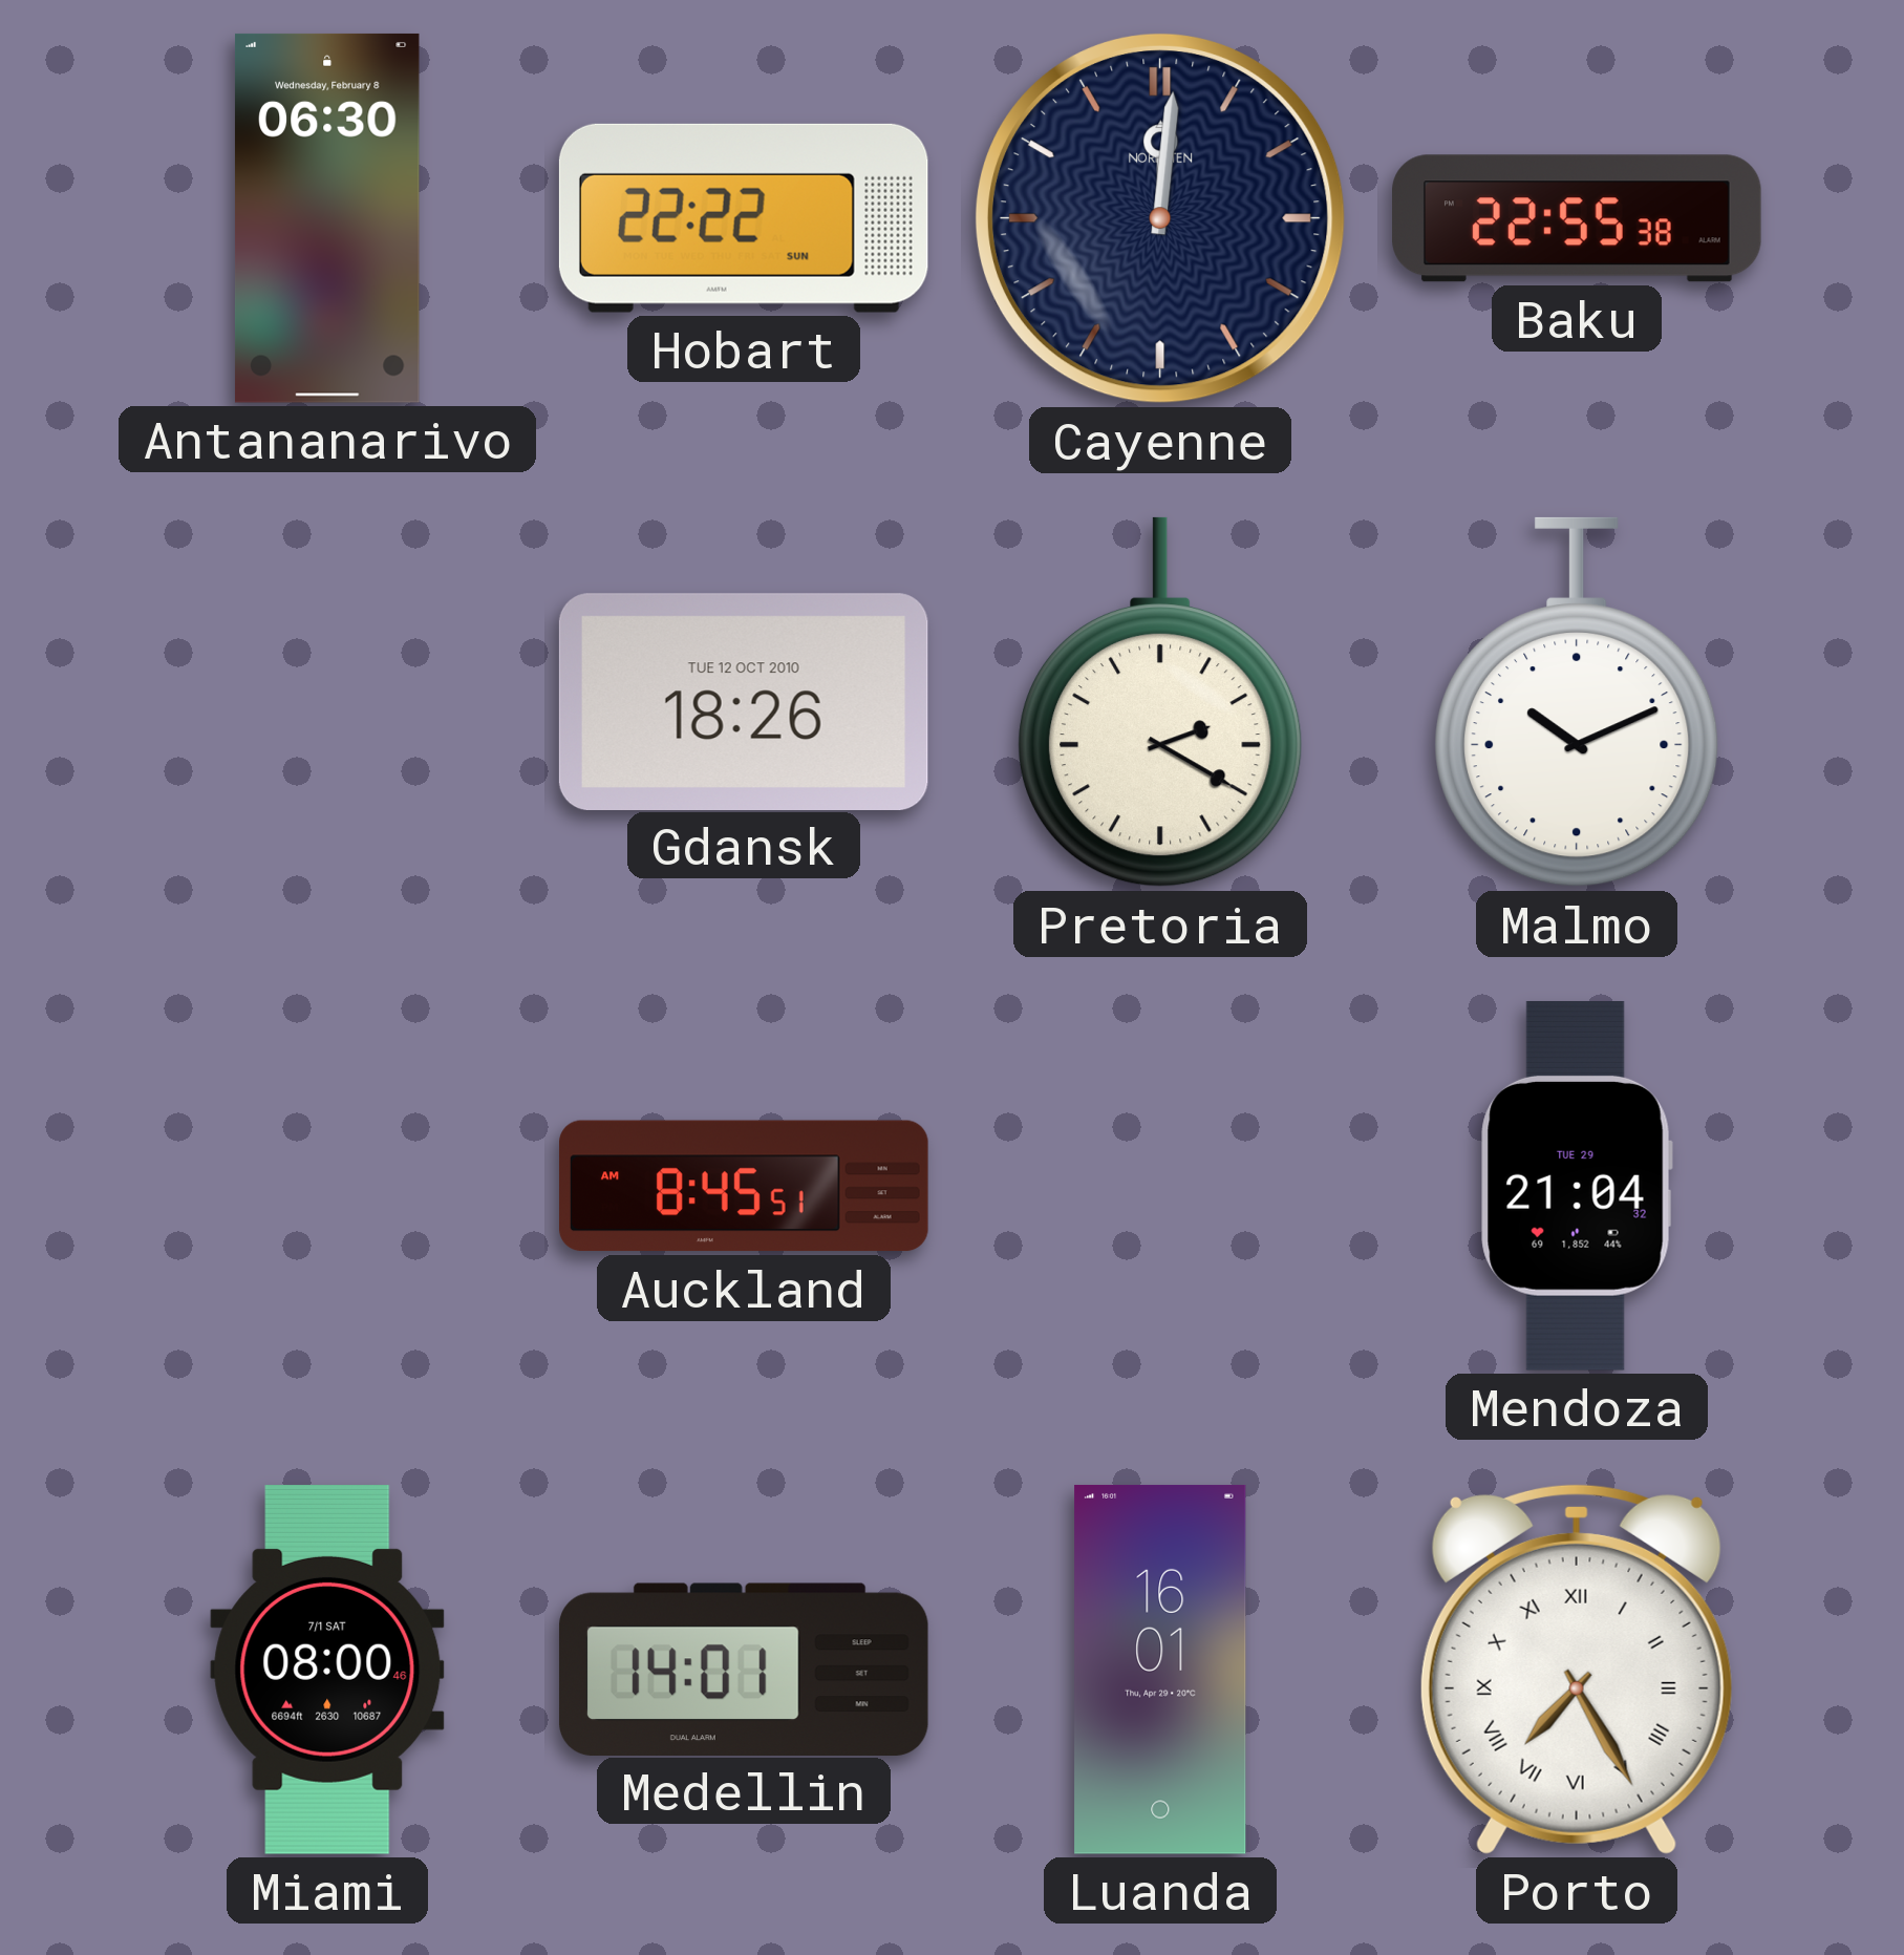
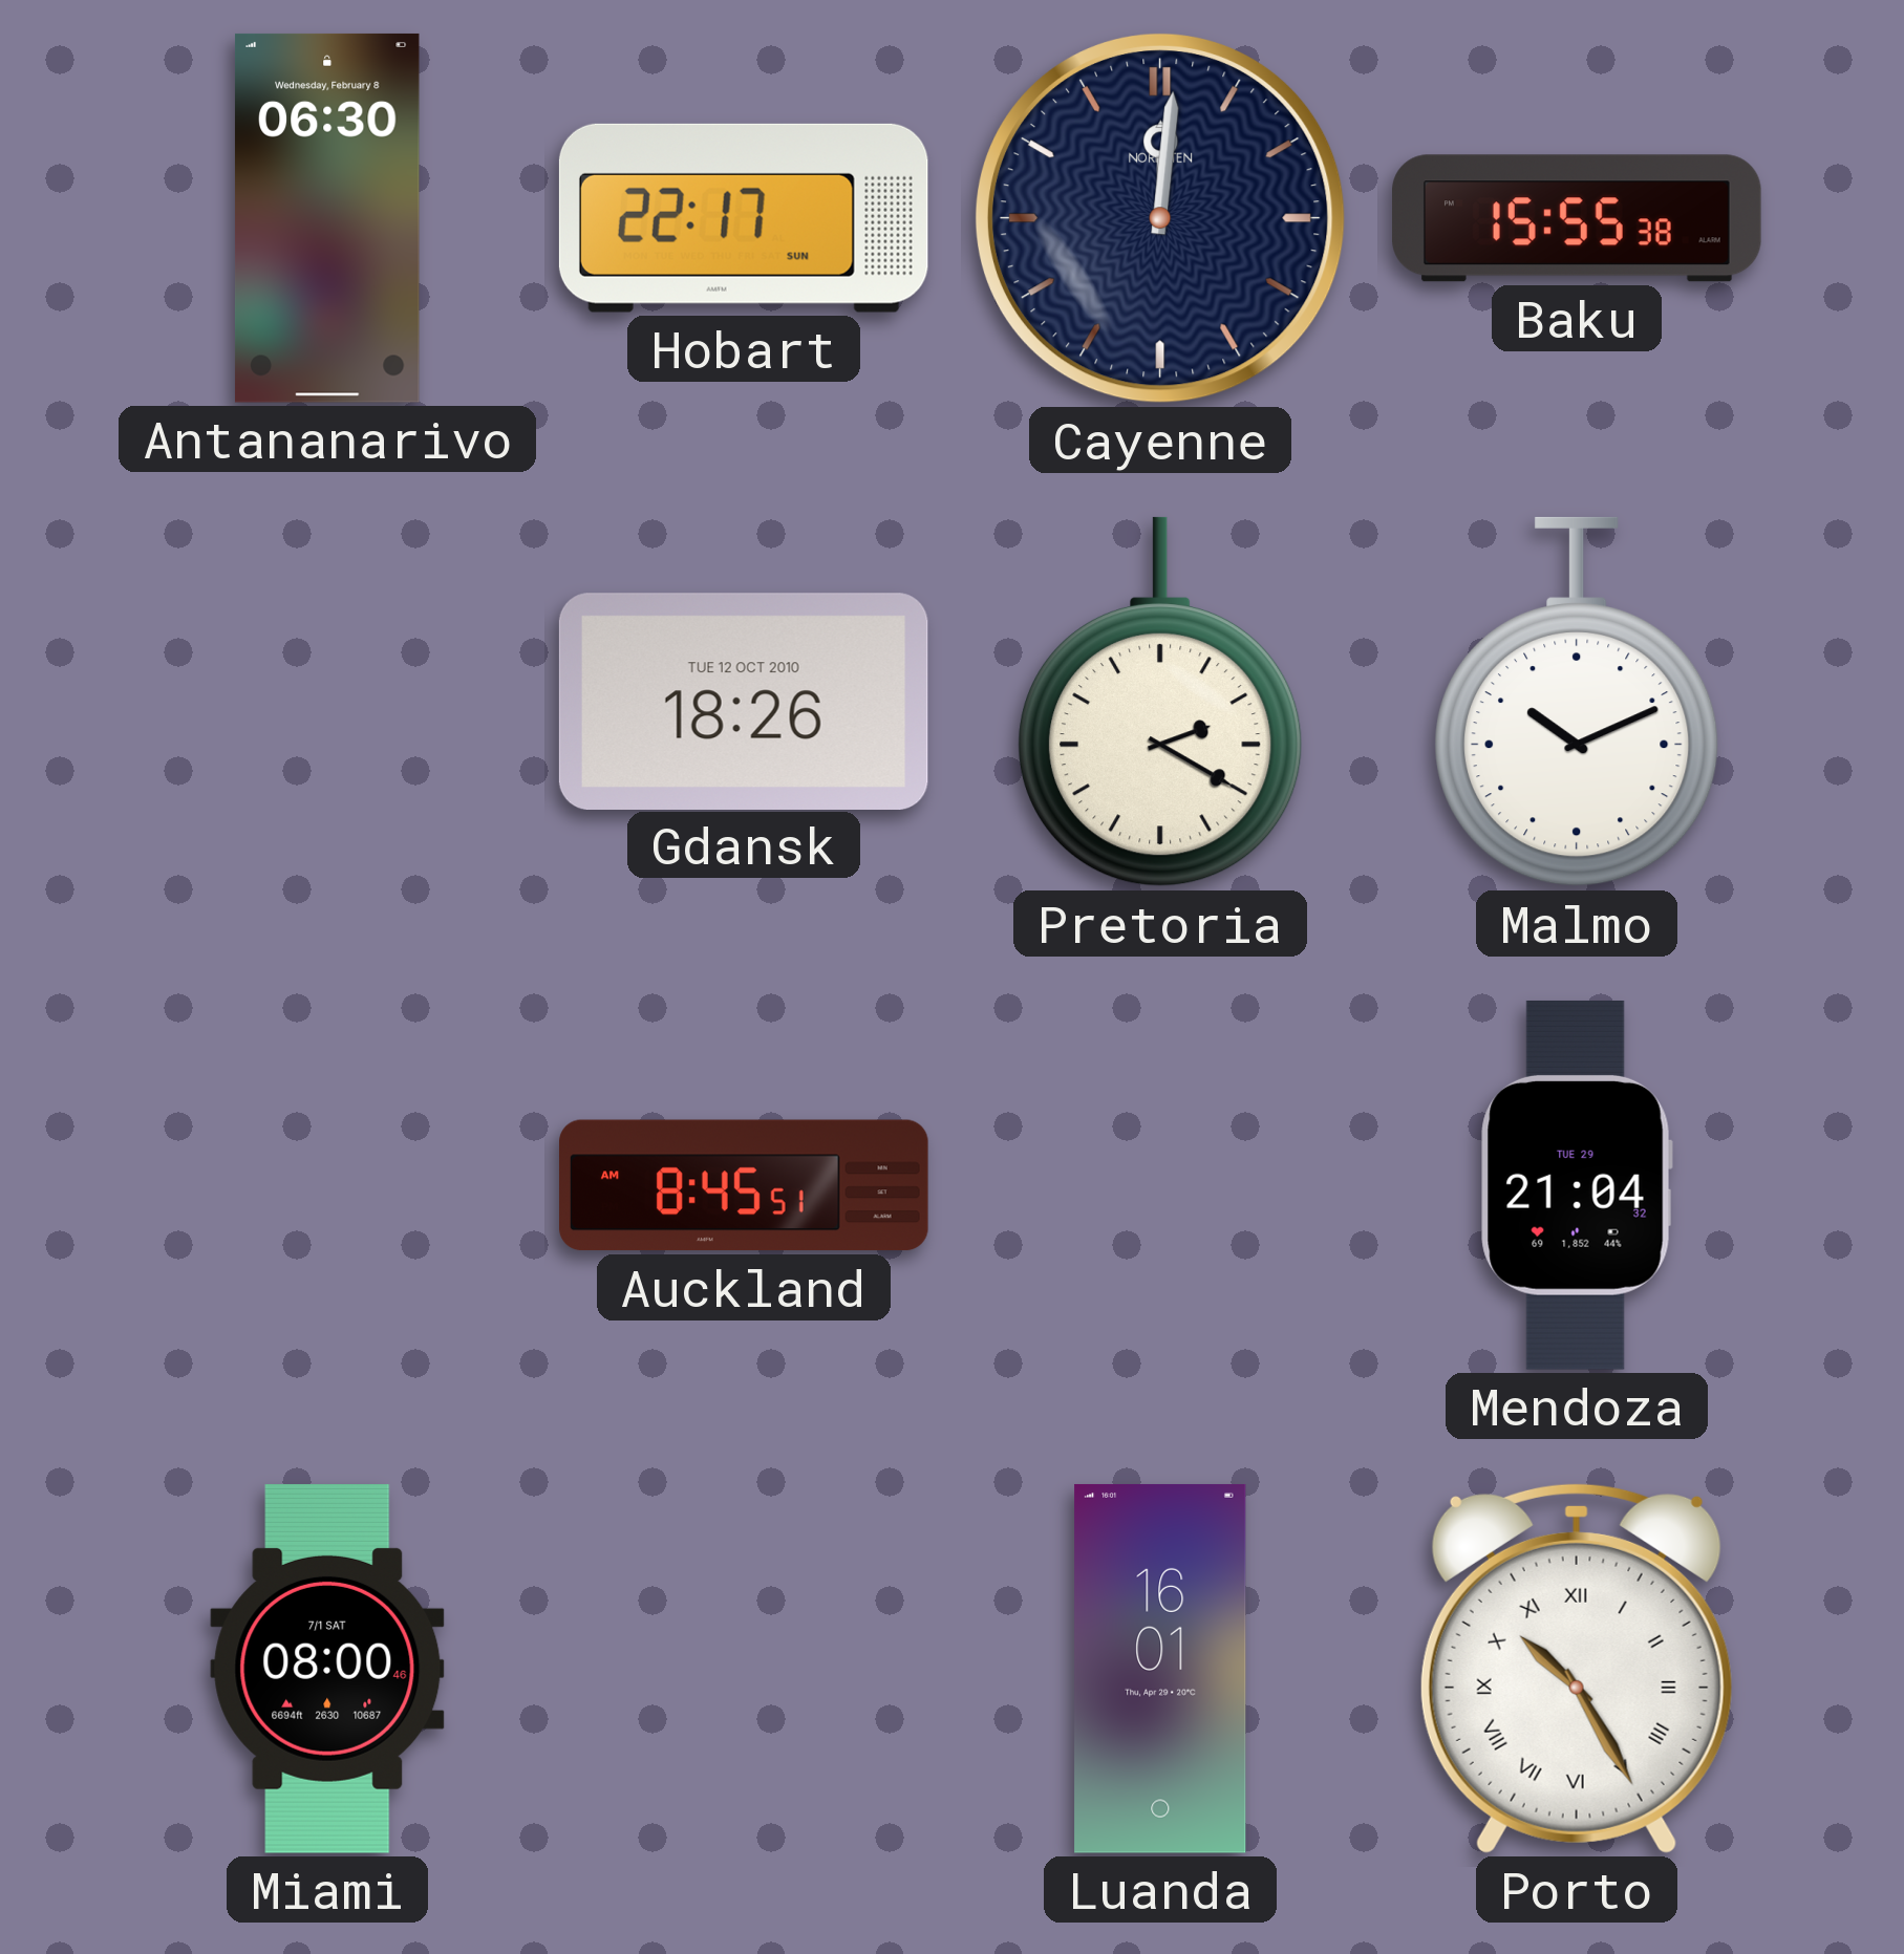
Hobart: 22:22 -> 22:17 (744, 218)
Baku: 22:55 -> 15:55 (1578, 218)
Medellin: 14:01 -> none (744, 1669)
Porto: 7:25 -> 10:25 (1577, 1668)
